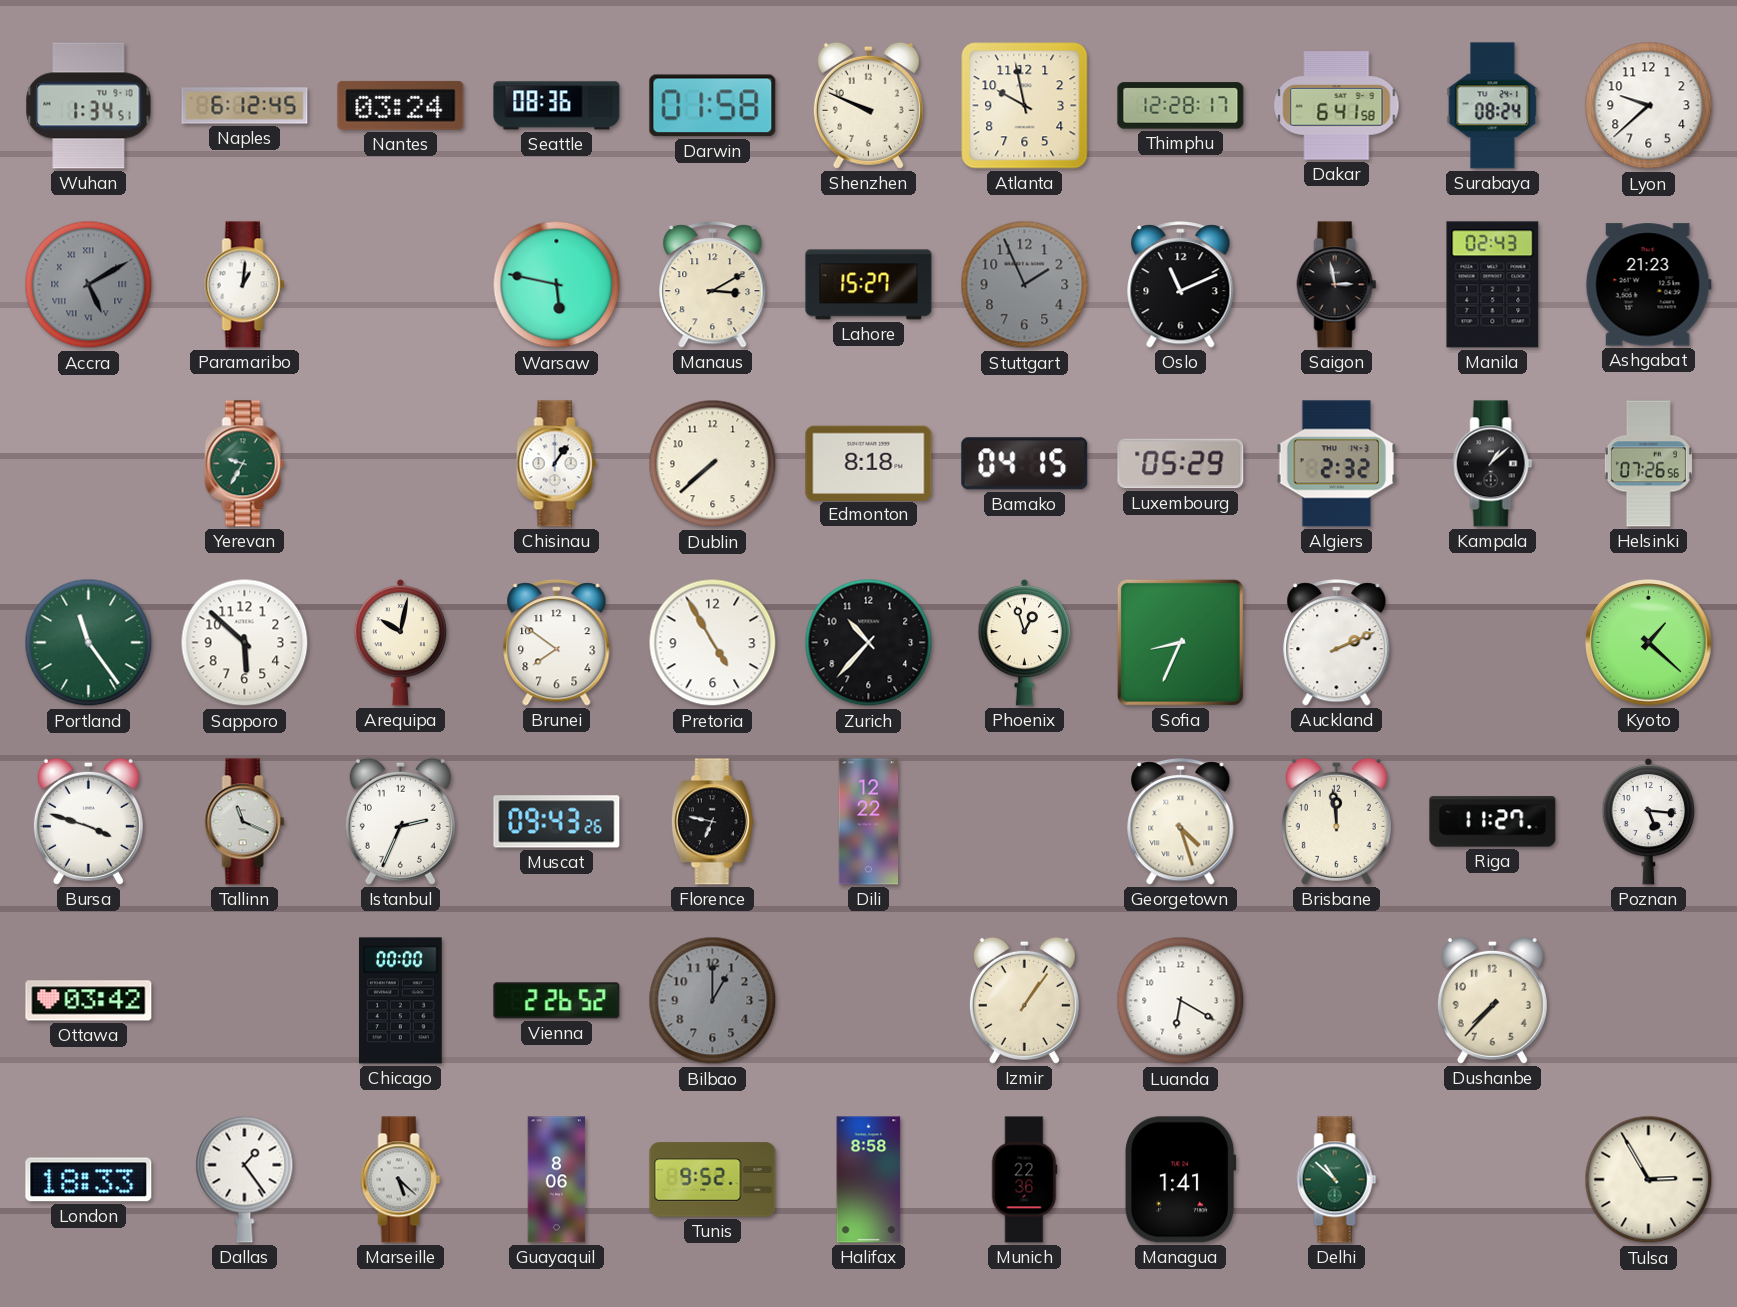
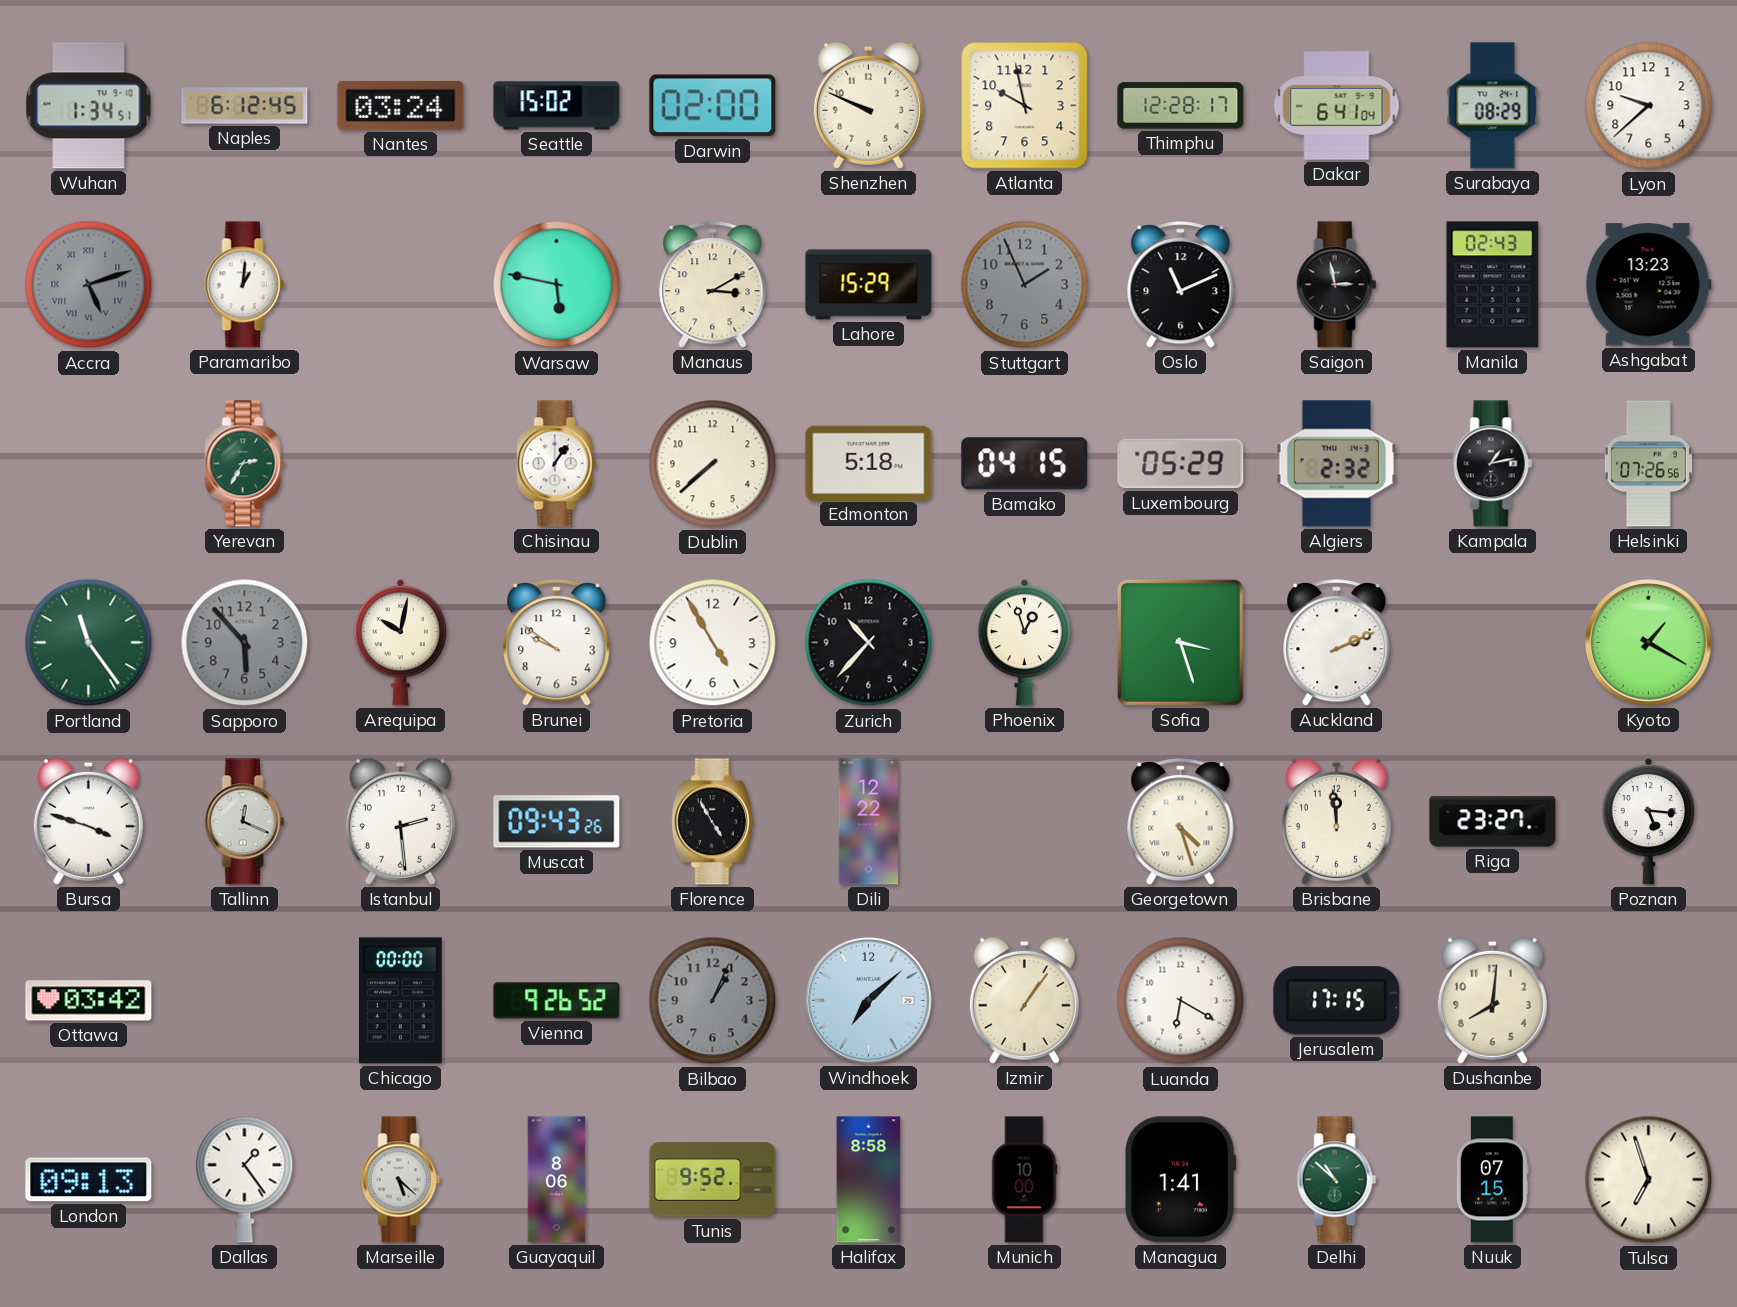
Seattle: 08:36 -> 15:02 (557, 106)
Darwin: 01:58 -> 02:00 (713, 106)
Dakar: 6:41:58 -> 6:41:04 (1337, 106)
Surabaya: 08:24 -> 08:29 (1493, 106)
Accra: 5:10 -> 5:12 (89, 285)
Lahore: 15:27 -> 15:29 (869, 285)
Ashgabat: 21:23 -> 13:23 (1648, 285)
Yerevan: 9:35 -> 2:35 (245, 464)
Edmonton: 8:18 -> 5:18 (869, 463)
Kampala: 1:08 -> 1:13 (1493, 464)
Sapporo: 5:52 -> 5:53 (245, 643)
Sapporo dial: white -> grey (245, 643)
Brunei: 7:51 -> 9:51 (557, 643)
Sofia: 8:34 -> 3:27 (1180, 642)
Kyoto: 1:22 -> 1:20 (1649, 643)
Tallinn: 11:19 -> 12:19 (245, 822)
Istanbul: 2:34 -> 2:29 (400, 821)
Florence: 6:47 -> 4:55 (712, 822)
Riga: 11:27 -> 23:27 (1493, 822)
Vienna: 2:26 -> 9:26 (557, 1001)
Bilbao: 1:00 -> 1:04 (713, 1001)
Windhoek: none -> 7:08 (869, 1001)
Jerusalem: none -> 17:15 (1337, 1001)
Dushanbe: 7:37 -> 8:01 (1492, 1000)
London: 18:33 -> 09:13 (89, 1180)
Munich: 22:36 -> 10:00 (1024, 1180)
Nuuk: none -> 07:15 (1492, 1180)
Tulsa: 2:55 -> 6:57 (1649, 1180)
